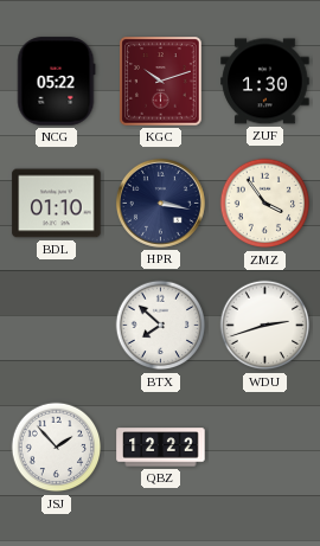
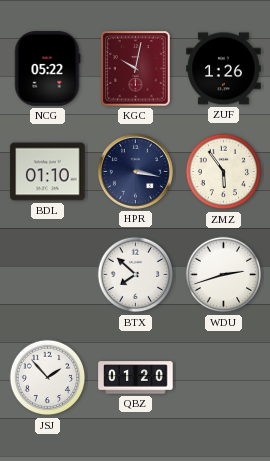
KGC: 10:12 -> 10:02 (136, 69)
ZUF: 1:30 -> 1:26 (224, 69)
ZMZ: 3:54 -> 5:54 (224, 172)
QBZ: 12:22 -> 01:20 (136, 378)
